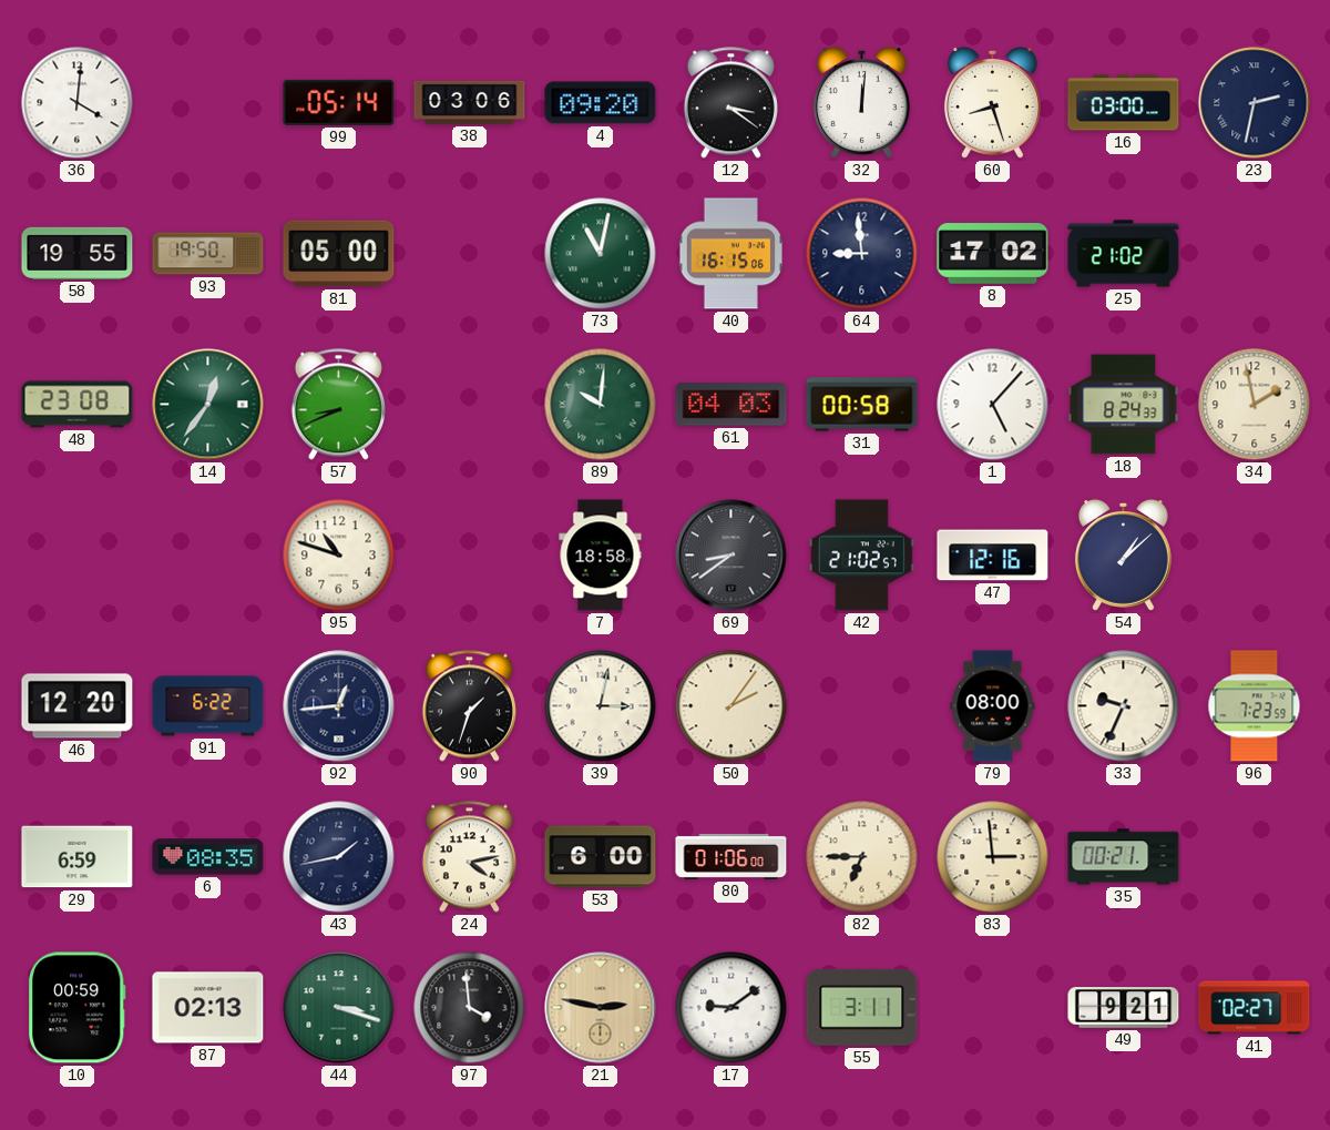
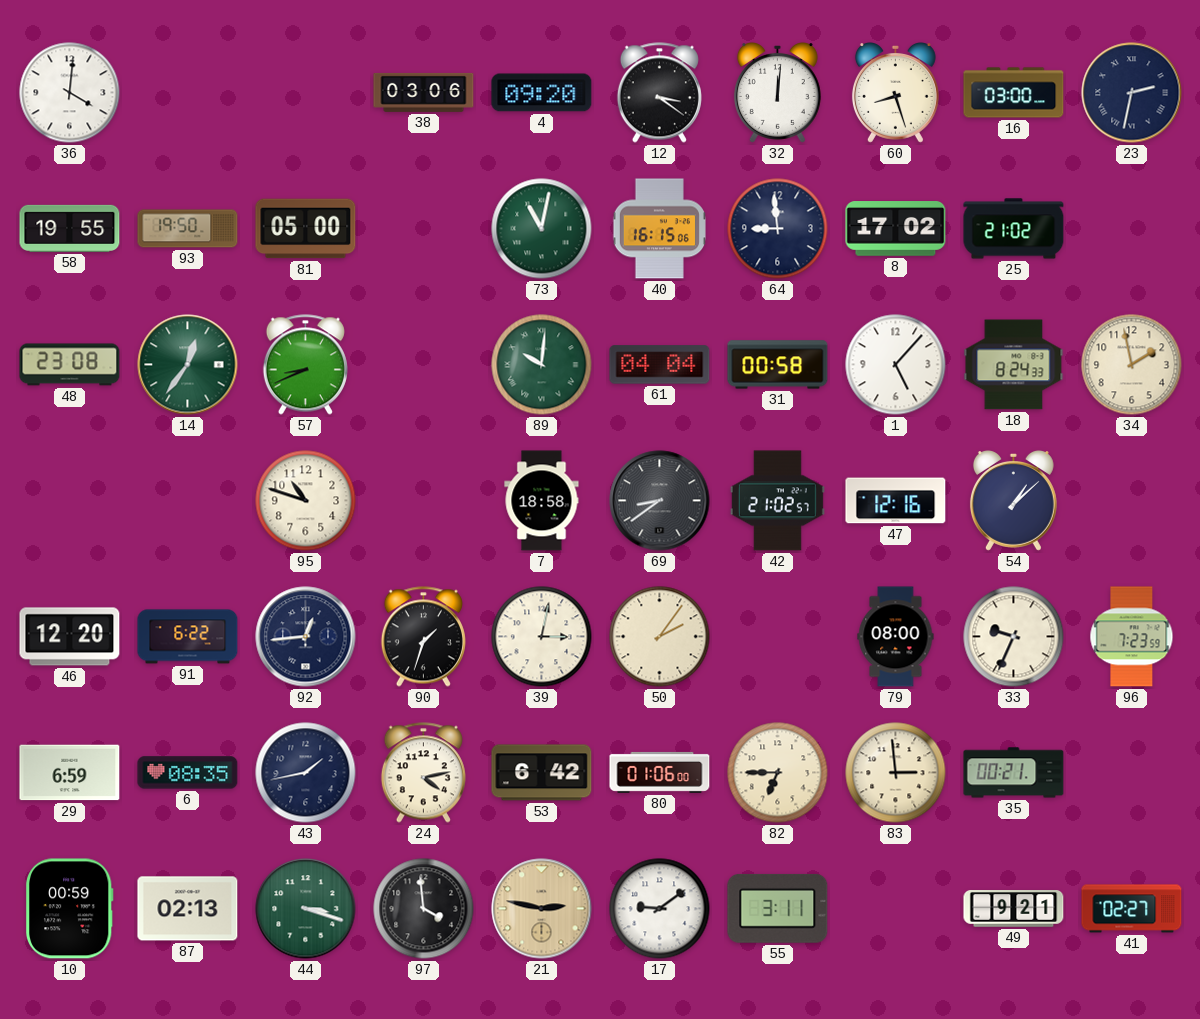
99: 05:14 -> none (339, 102)
61: 04:03 -> 04:04 (660, 365)
53: 6:00 -> 6:42 (542, 773)
